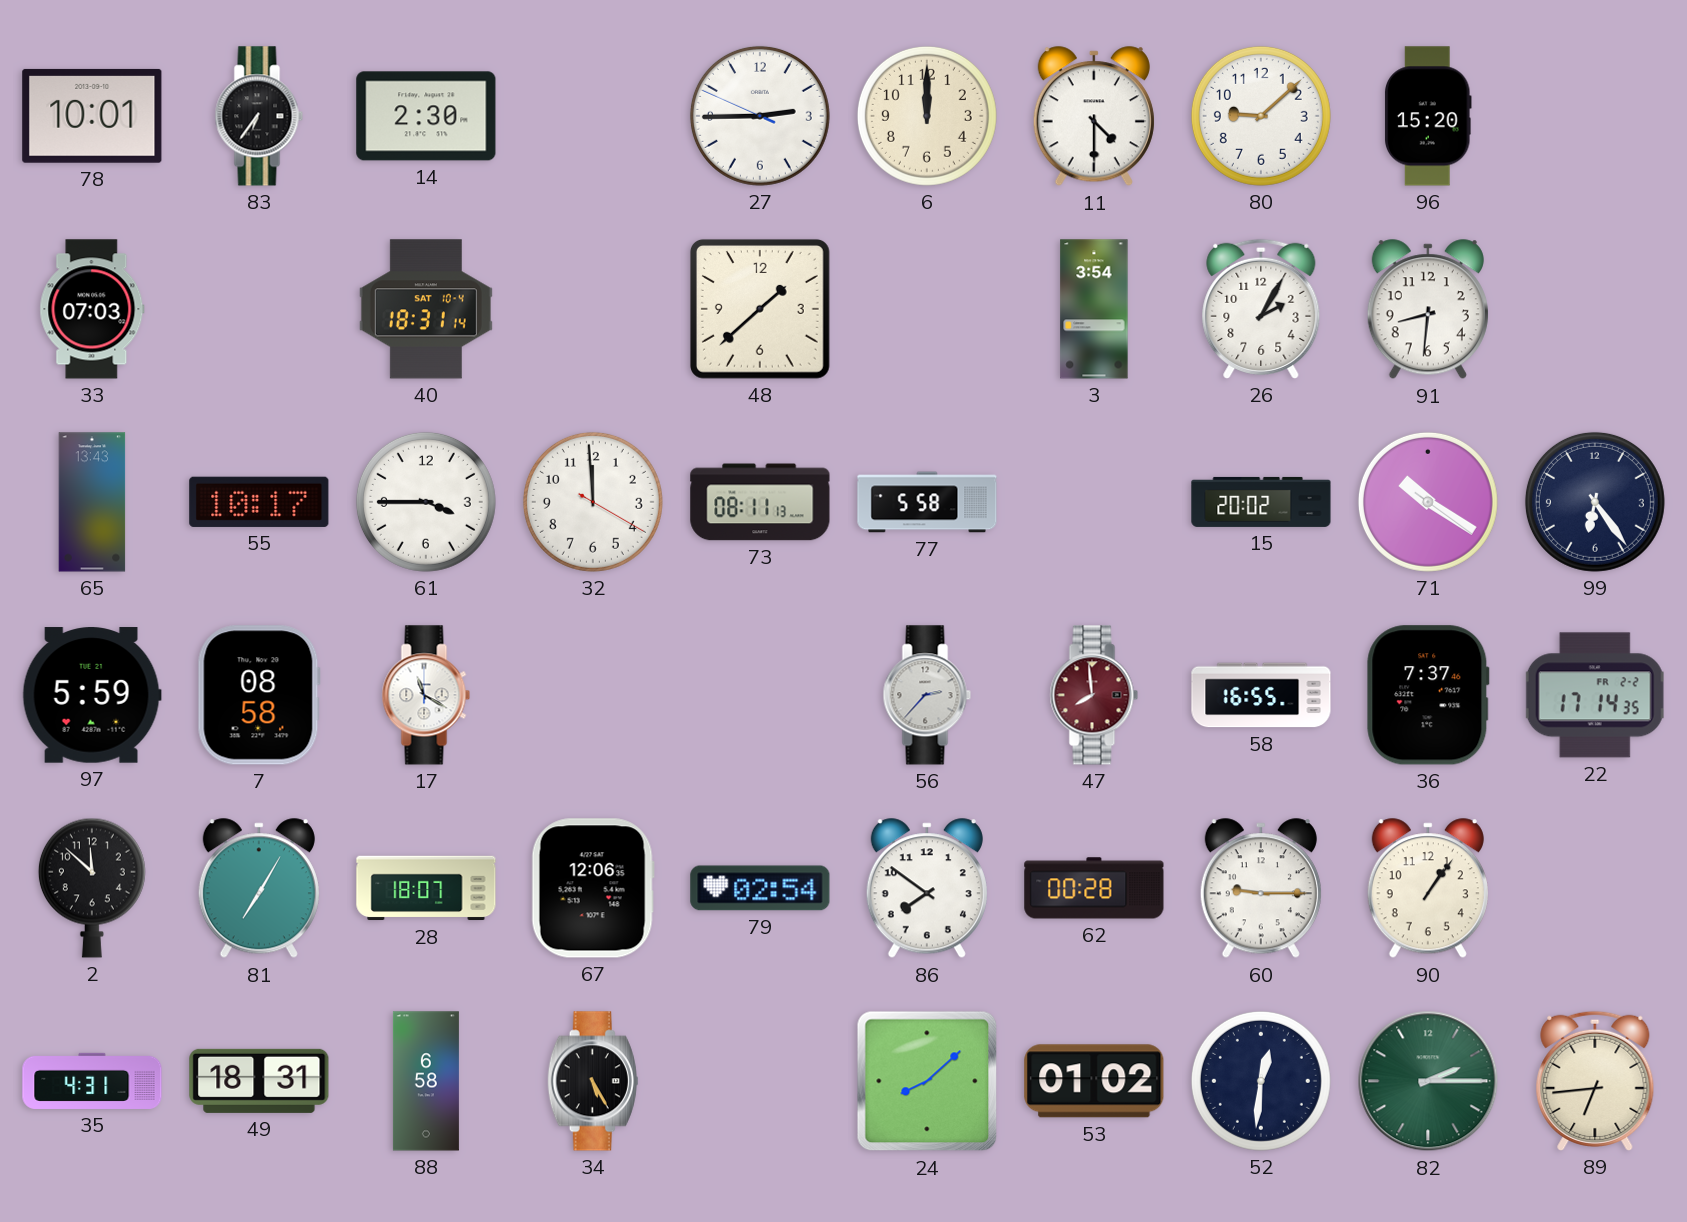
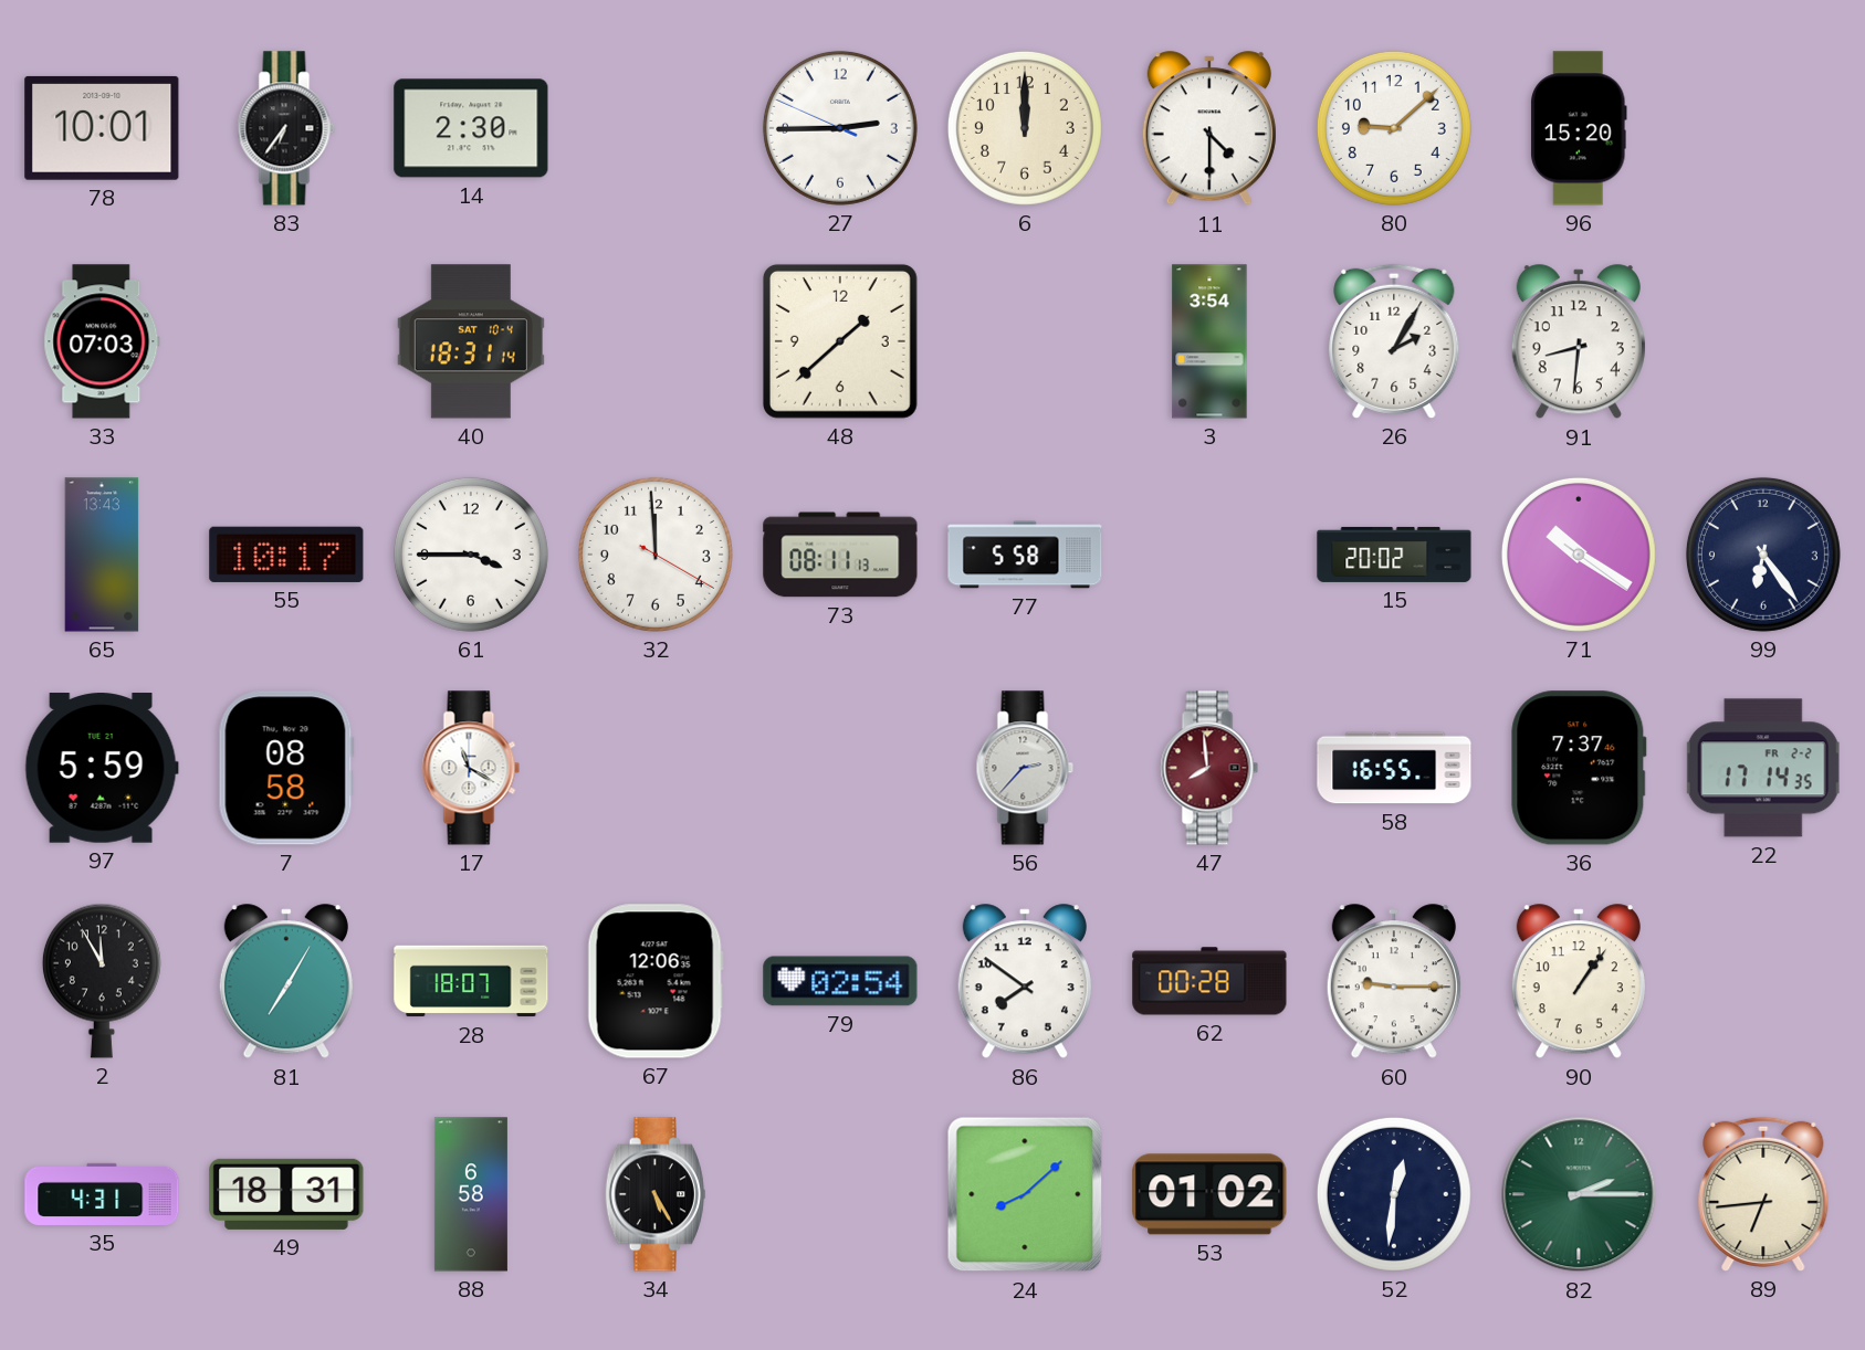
2: 11:52 -> 11:55 (102, 981)
